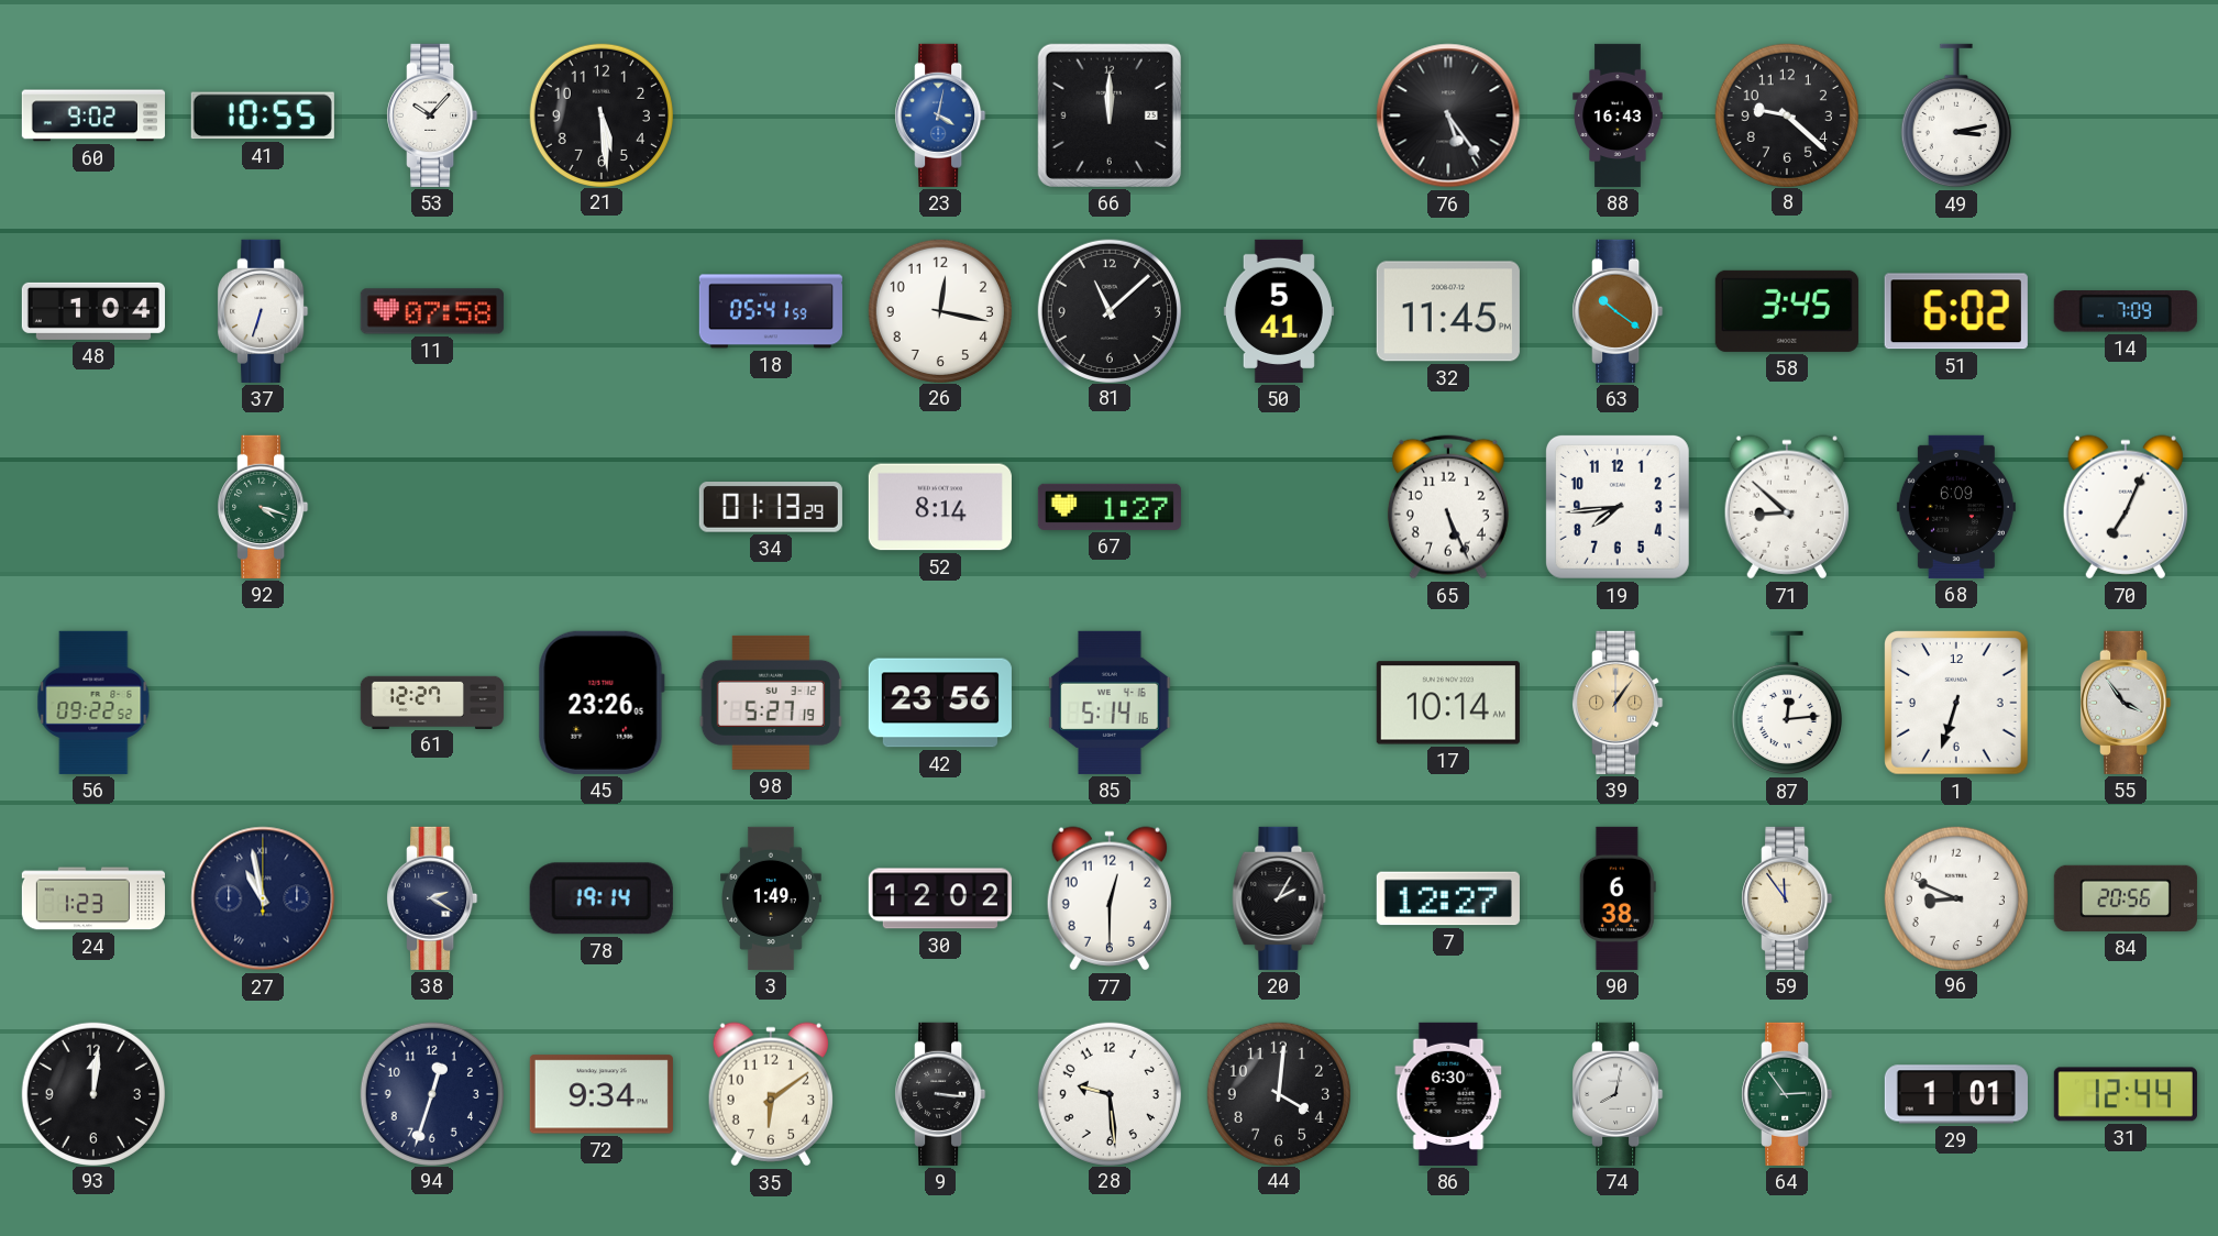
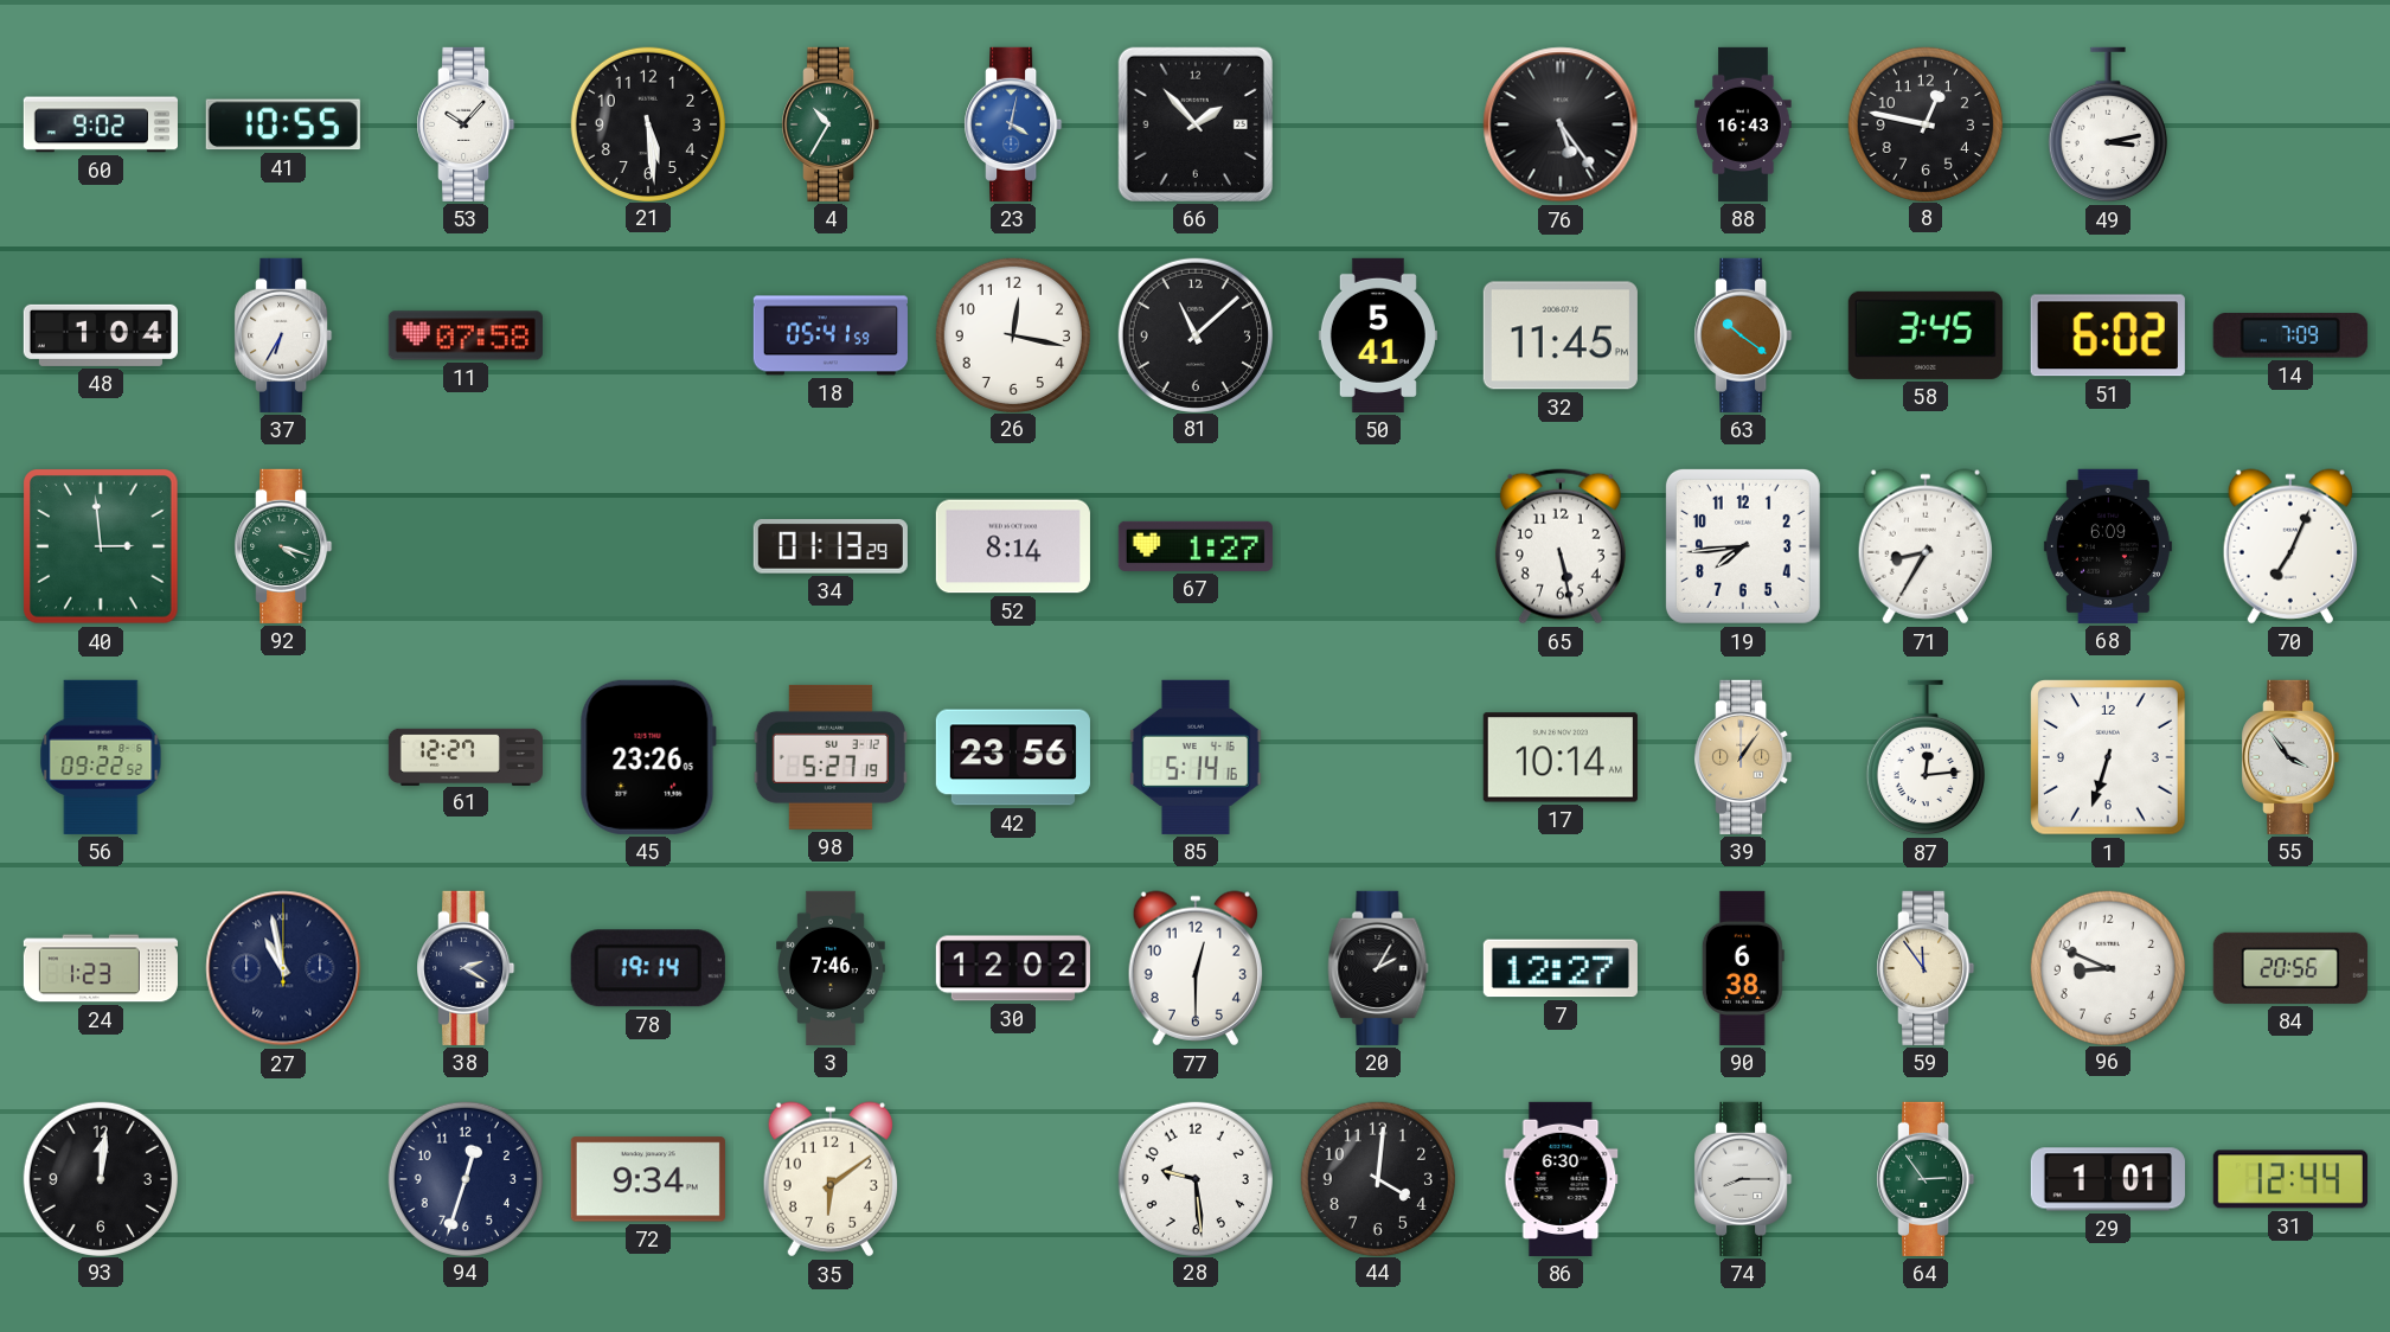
4: none -> 10:35 (831, 124)
66: 12:00 -> 1:53 (1196, 124)
8: 9:22 -> 12:47 (1924, 123)
37: 6:33 -> 6:35 (283, 335)
40: none -> 2:59 (102, 547)
65: 5:26 -> 5:28 (1561, 546)
71: 8:52 -> 8:35 (1926, 546)
3: 1:49 -> 7:46 (832, 968)
9: 3:16 -> none (940, 1094)
74: 8:02 -> 8:15 (1743, 1179)
